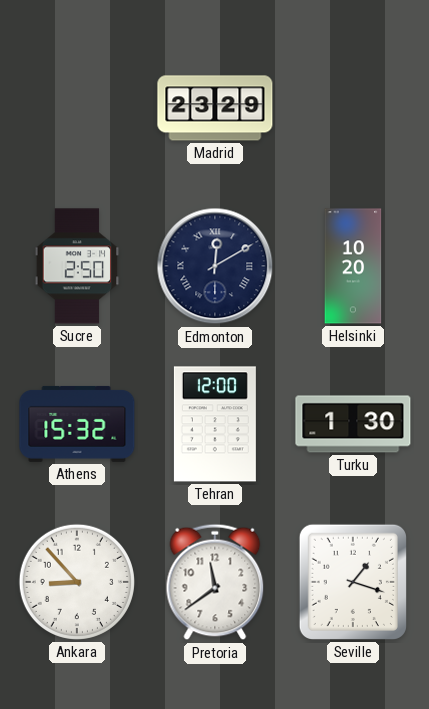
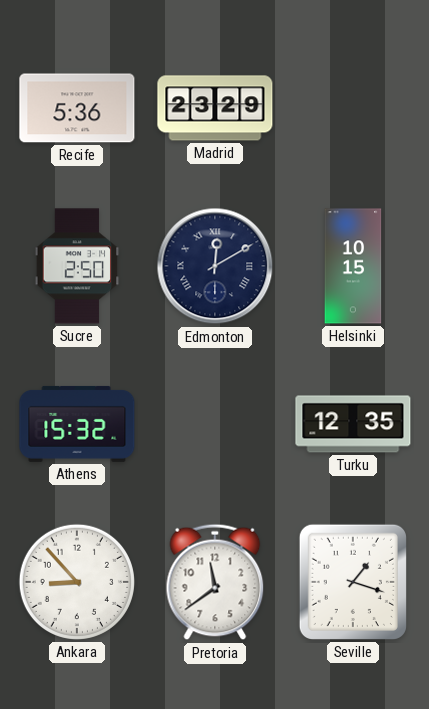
Recife: none -> 5:36 (77, 108)
Helsinki: 10:20 -> 10:15 (353, 266)
Tehran: 12:00 -> none (215, 424)
Turku: 1:30 -> 12:35 (353, 424)
